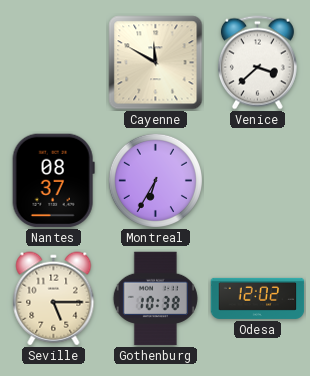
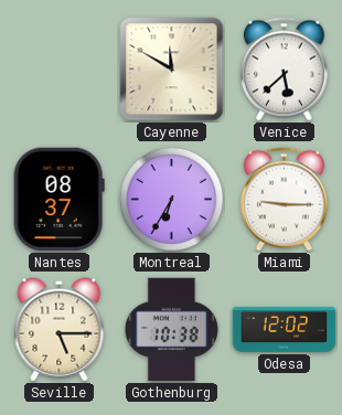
Venice: 3:38 -> 5:38 (284, 70)
Miami: none -> 9:15 (284, 200)
